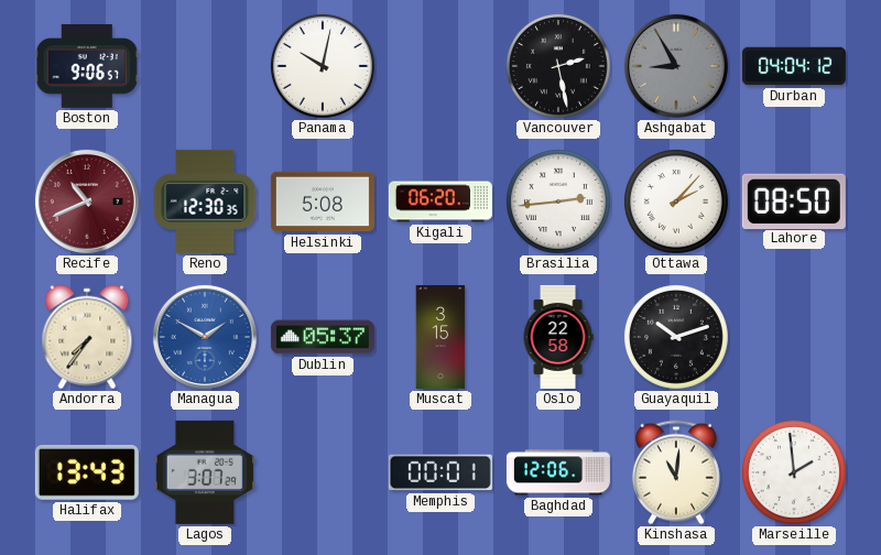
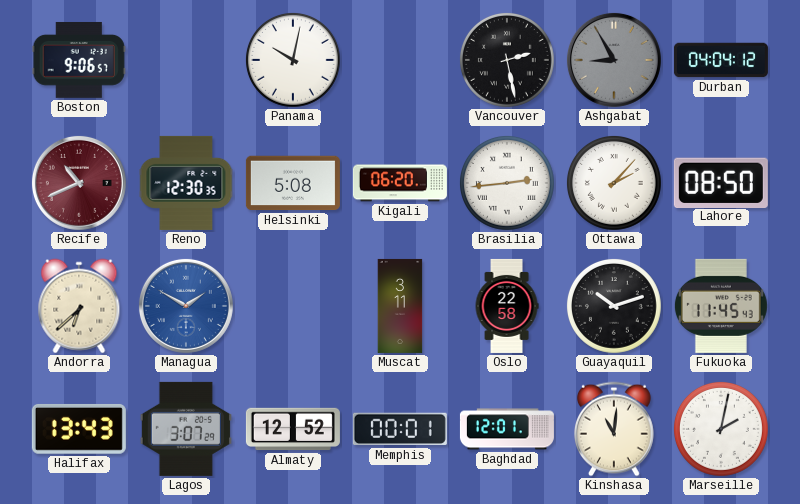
Andorra: 7:36 -> 6:38 (79, 306)
Dublin: 05:37 -> none (323, 337)
Muscat: 3:15 -> 3:11 (400, 306)
Fukuoka: none -> 11:45 (721, 306)
Almaty: none -> 12:52 (293, 429)
Baghdad: 12:06 -> 12:01 (507, 429)
Marseille: 1:59 -> 2:02 (721, 429)
